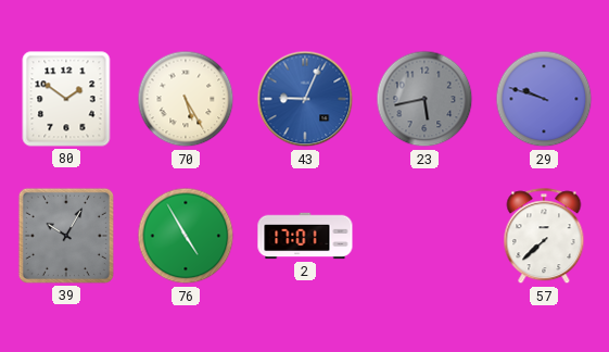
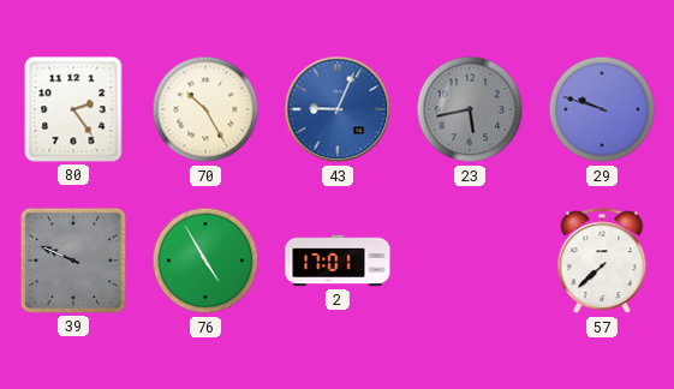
80: 1:51 -> 2:24 (73, 109)
70: 5:25 -> 10:25 (205, 109)
39: 10:05 -> 9:49 (73, 261)
